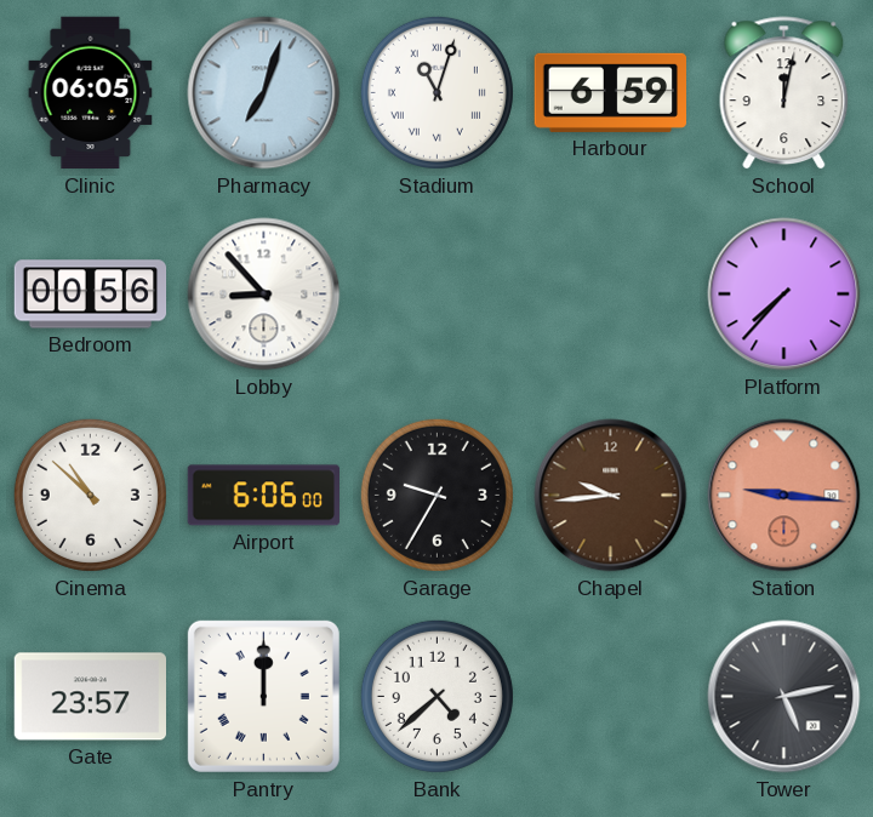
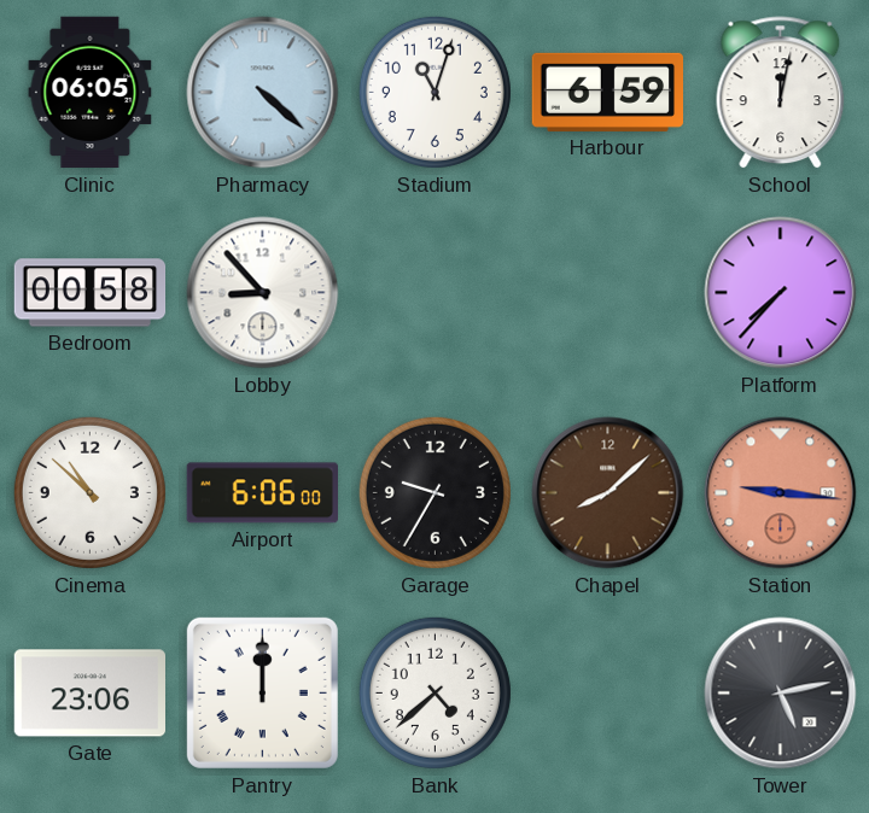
Pharmacy: 7:03 -> 4:22 (263, 93)
Stadium numerals: Roman -> Arabic (434, 92)
Bedroom: 00:56 -> 00:58 (91, 293)
Chapel: 9:44 -> 8:08 (608, 493)
Gate: 23:57 -> 23:06 (89, 694)
